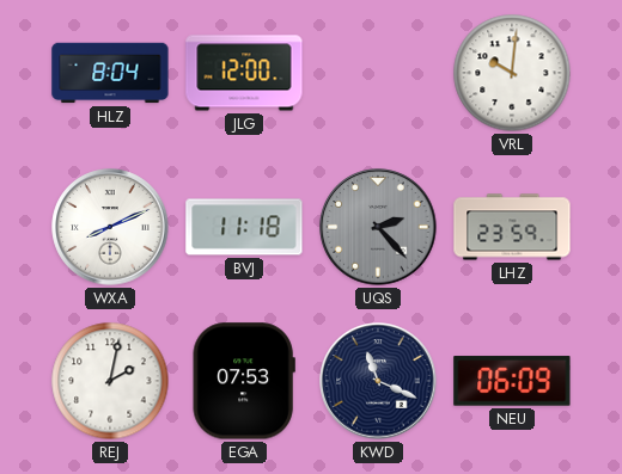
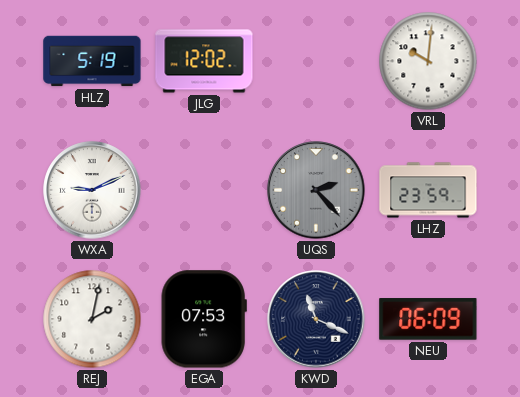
HLZ: 8:04 -> 5:19 (92, 61)
JLG: 12:00 -> 12:02 (204, 61)
WXA: 8:11 -> 9:11 (92, 190)
BVJ: 11:18 -> none (244, 227)
